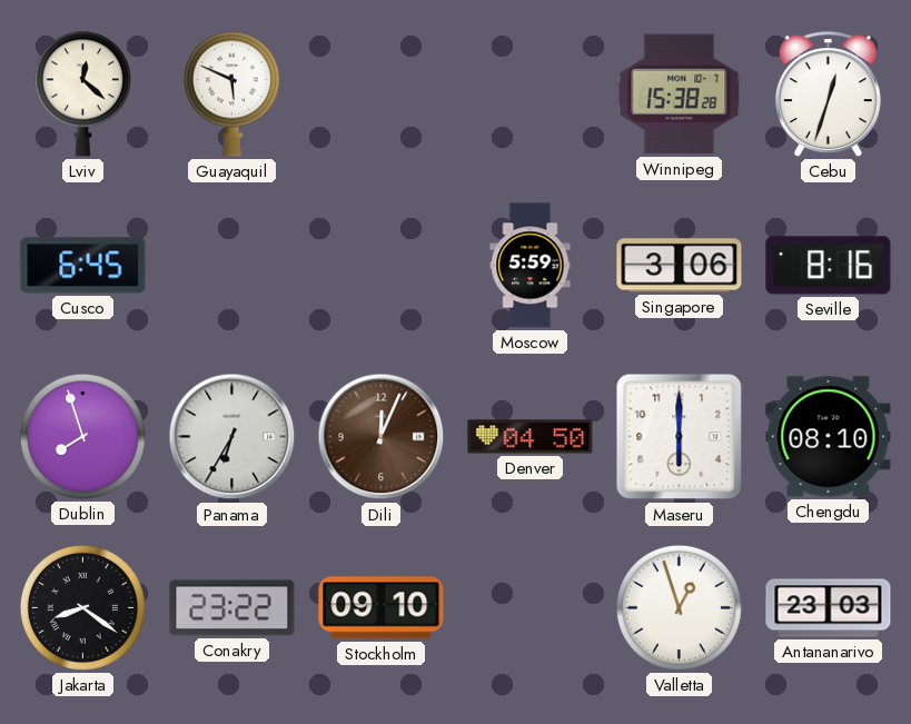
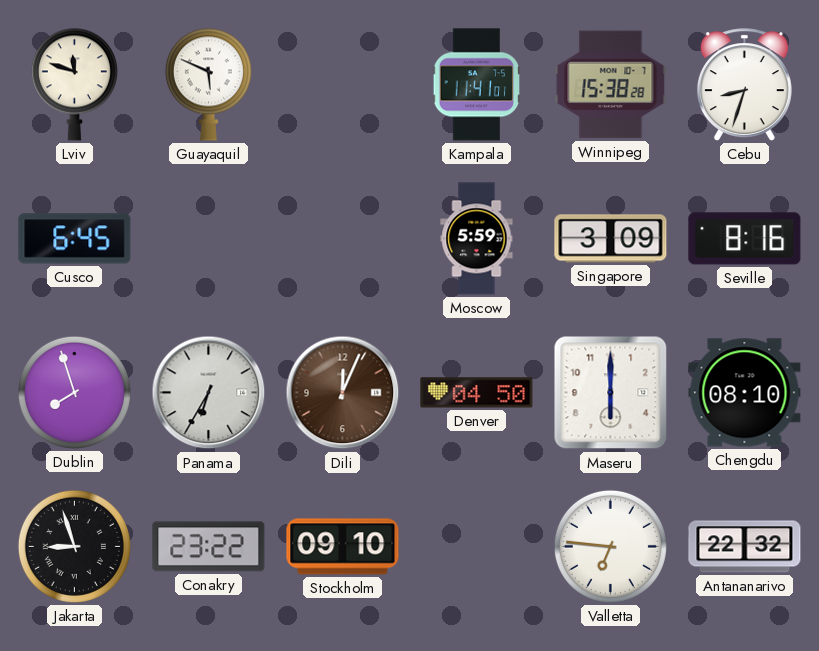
Lviv: 12:22 -> 11:48 (74, 84)
Kampala: none -> 11:41 (476, 85)
Cebu: 12:33 -> 8:33 (744, 85)
Singapore: 3:06 -> 3:09 (611, 239)
Jakarta: 8:21 -> 8:57 (74, 546)
Valletta: 12:57 -> 6:46 (610, 546)
Antananarivo: 23:03 -> 22:32 (745, 547)
